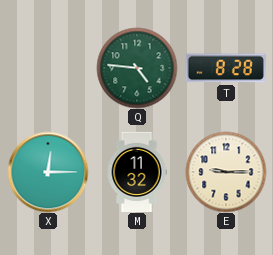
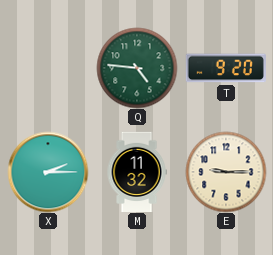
T: 8:28 -> 9:20 (226, 68)
X: 12:15 -> 2:15 (48, 172)
